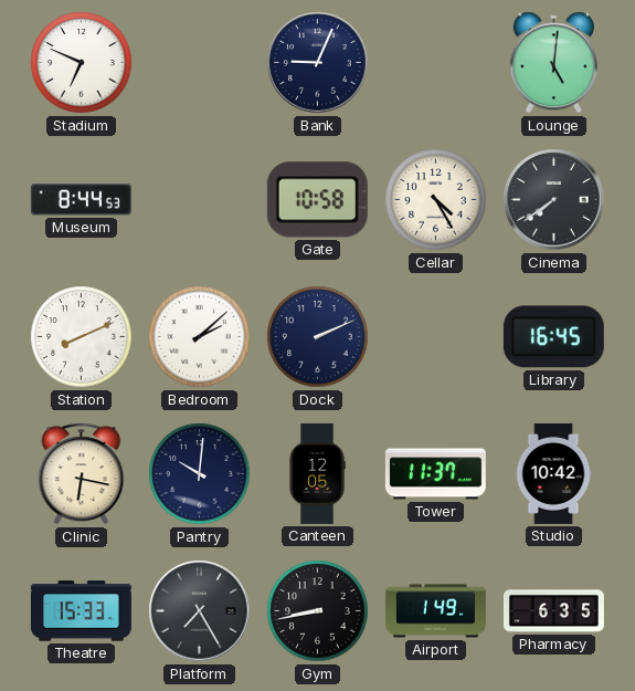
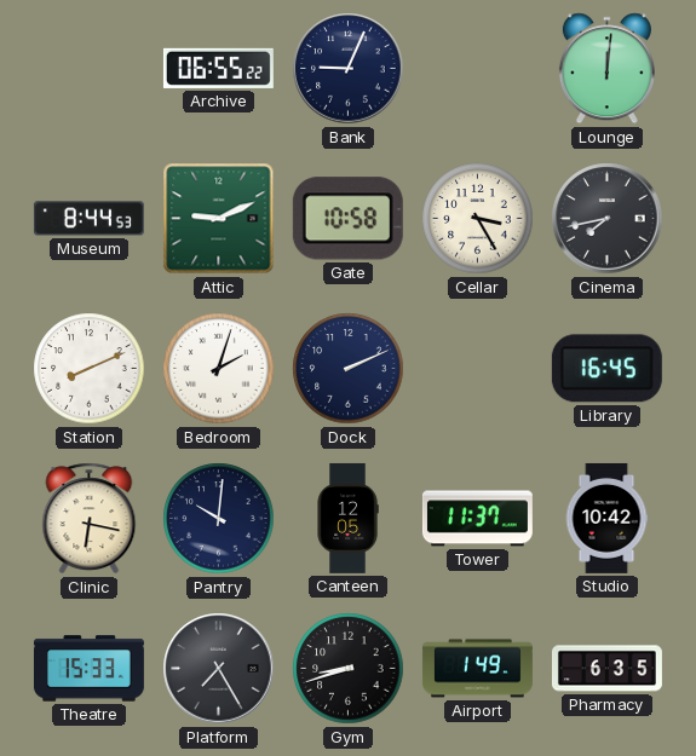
Stadium: 6:49 -> none (82, 63)
Archive: none -> 06:55 (218, 68)
Lounge: 5:01 -> 12:01 (606, 69)
Attic: none -> 9:11 (219, 219)
Cellar: 4:25 -> 3:25 (478, 219)
Cinema: 7:39 -> 7:43 (608, 219)
Bedroom: 2:08 -> 2:03 (219, 369)
Gym: 8:43 -> 8:42 (349, 669)
